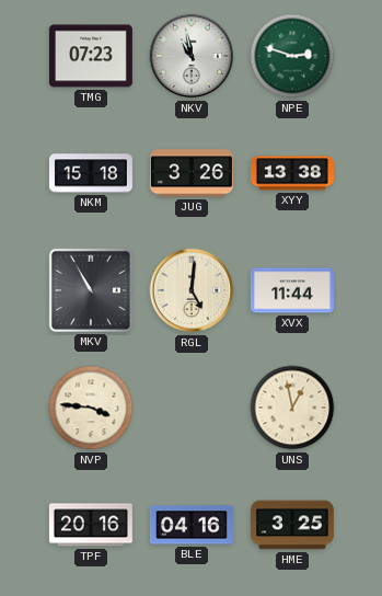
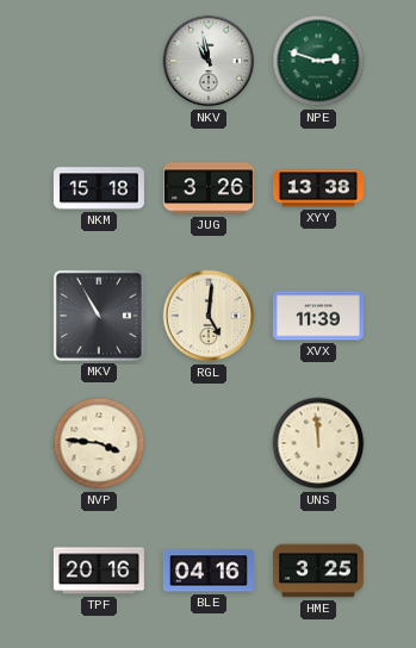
TMG: 07:23 -> none (91, 56)
XVX: 11:44 -> 11:39 (318, 316)
UNS: 12:58 -> 11:59 (318, 443)
